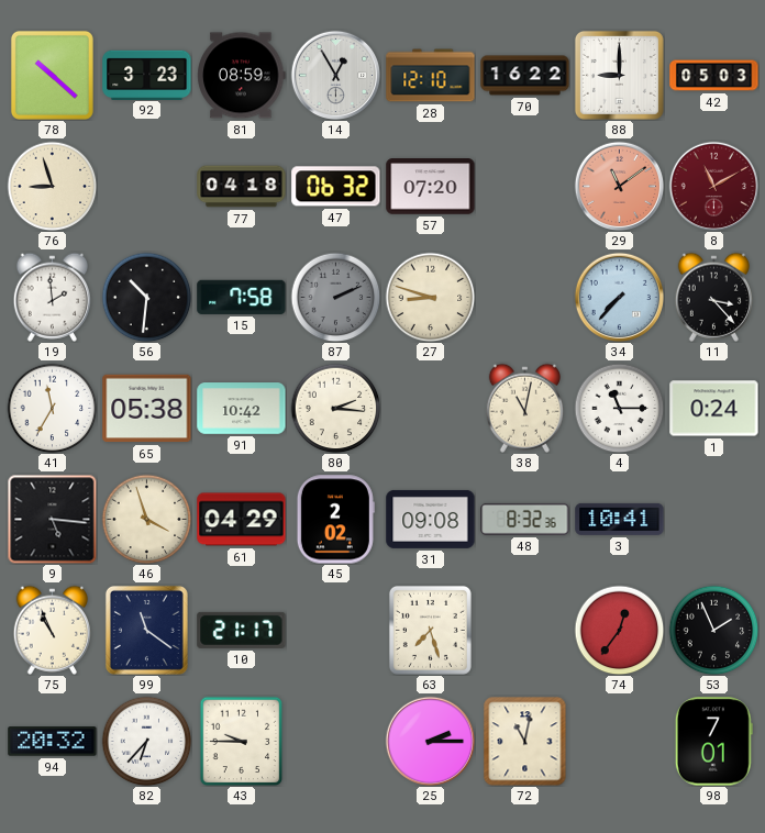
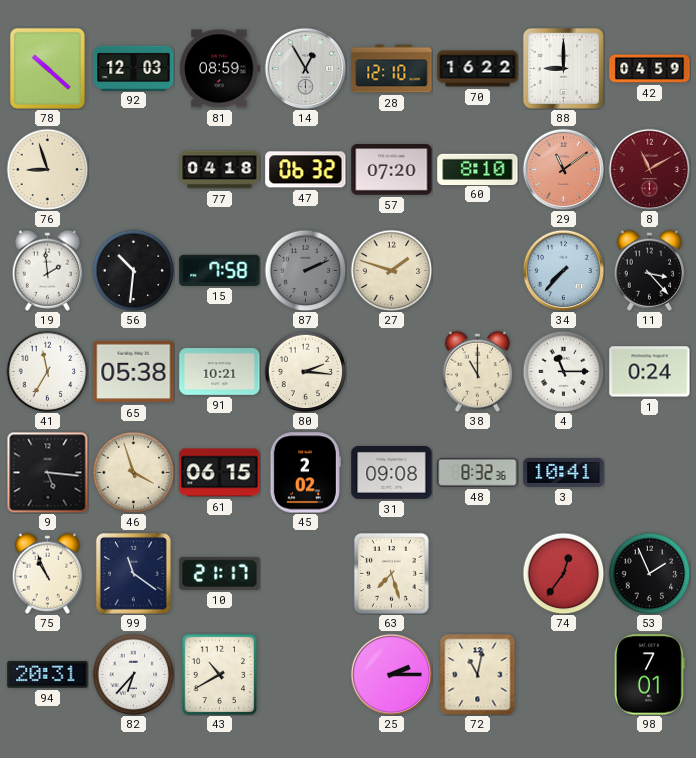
92: 3:23 -> 12:03 (134, 68)
42: 05:03 -> 04:59 (650, 69)
60: none -> 8:10 (478, 169)
27: 8:48 -> 1:48 (391, 270)
91: 10:42 -> 10:21 (220, 372)
38: 11:02 -> 11:00 (477, 371)
61: 04:29 -> 06:15 (220, 473)
94: 20:32 -> 20:31 (48, 675)
43: 9:45 -> 10:40 (220, 674)
